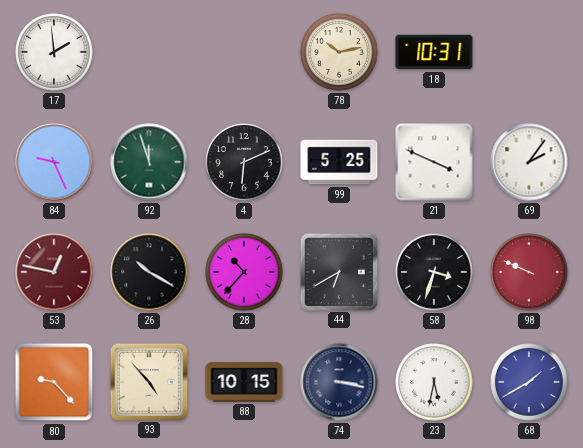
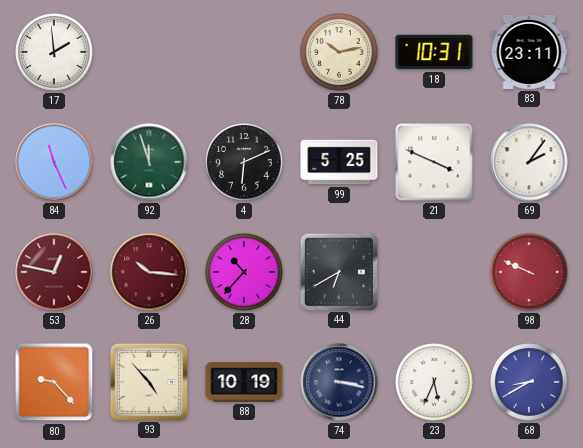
83: none -> 23:11 (529, 52)
84: 9:26 -> 11:26 (54, 162)
26: 10:20 -> 10:16 (149, 272)
26 dial: black -> burgundy (149, 272)
58: 3:33 -> none (434, 272)
88: 10:15 -> 10:19 (244, 382)
23: 5:32 -> 5:34 (434, 382)
68: 1:40 -> 8:40 (529, 382)
